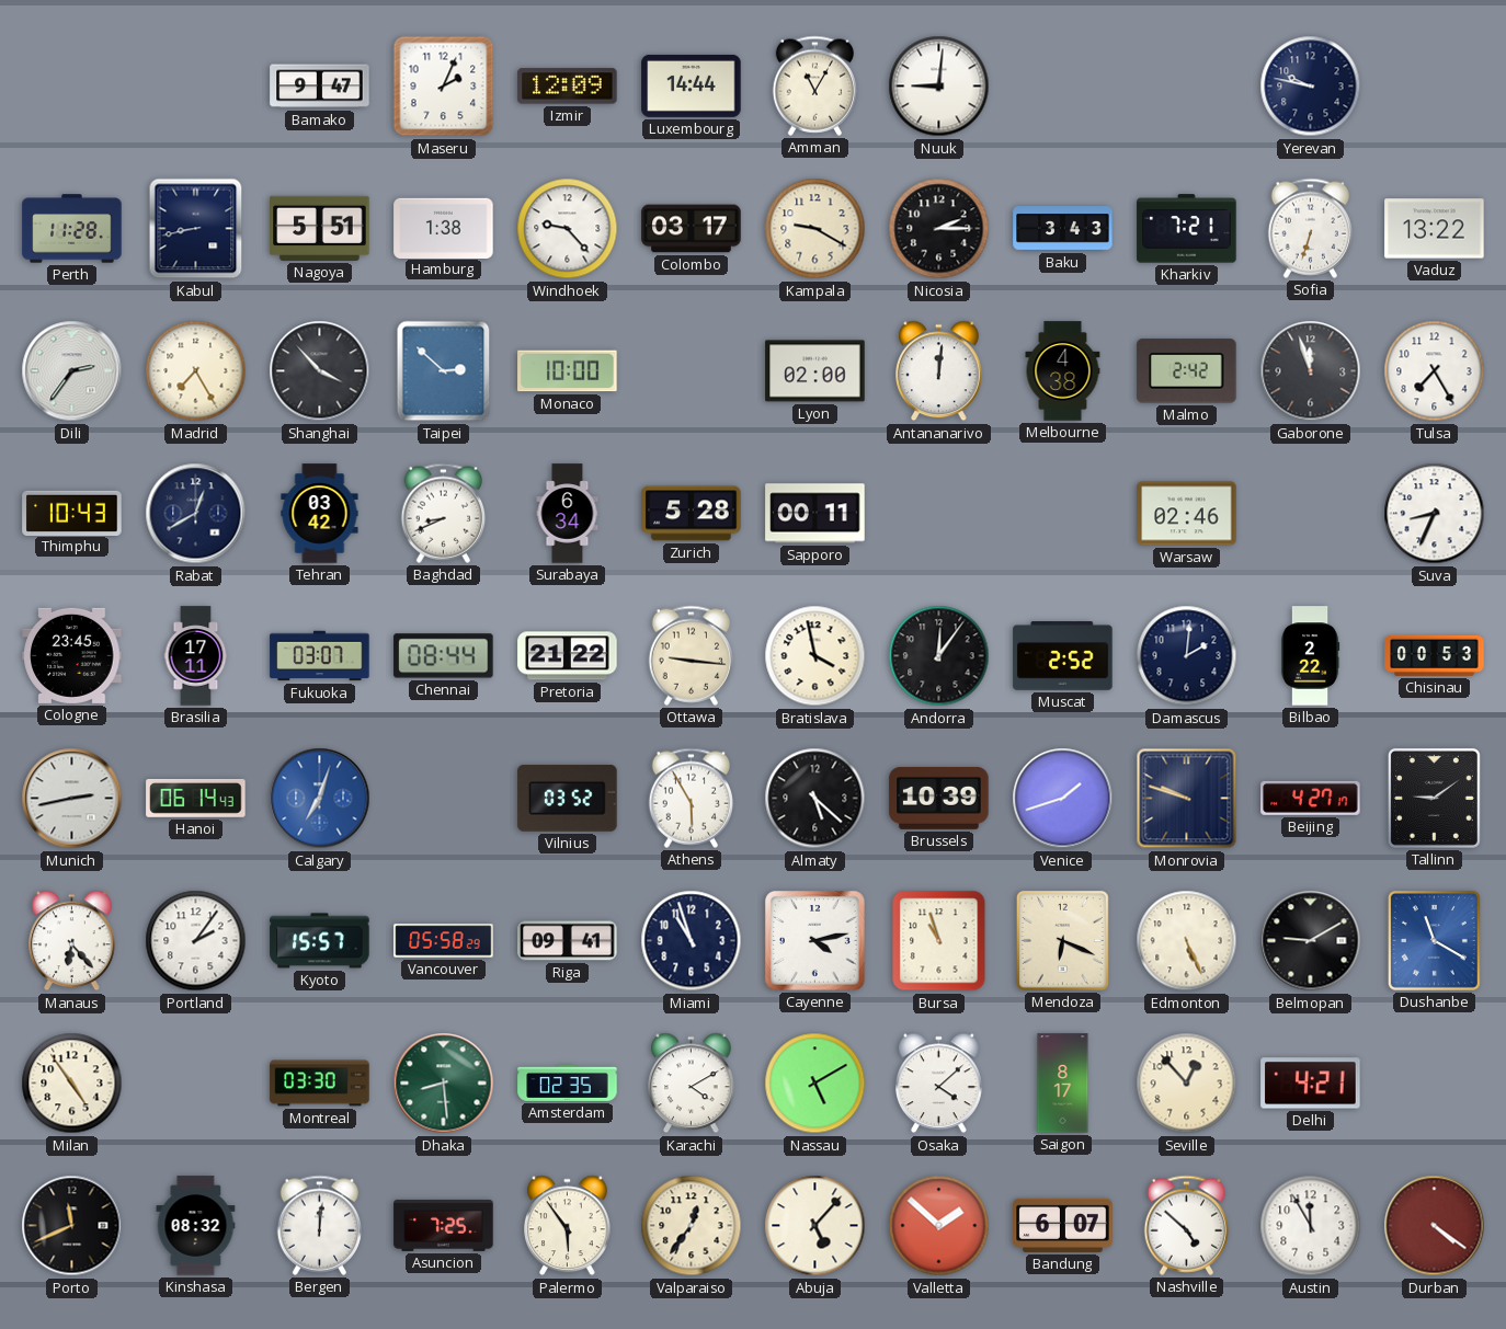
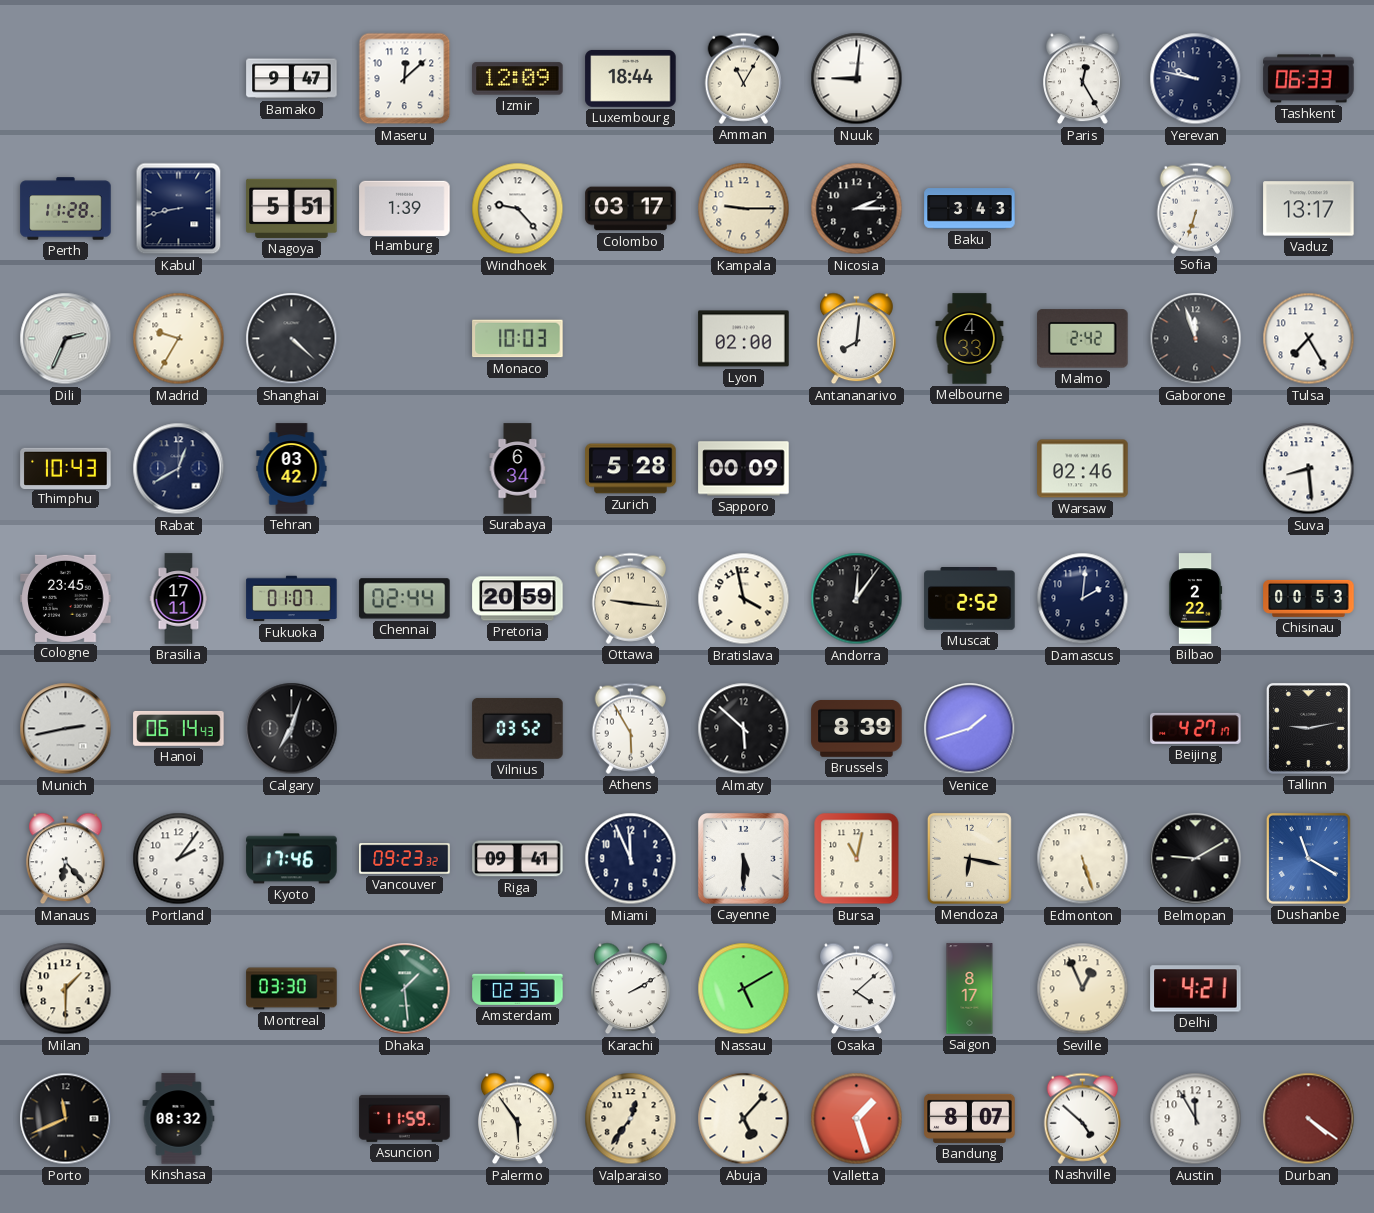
Maseru: 2:04 -> 12:08 (405, 79)
Luxembourg: 14:44 -> 18:44 (631, 78)
Paris: none -> 12:25 (1083, 79)
Tashkent: none -> 06:33 (1309, 79)
Hamburg: 1:38 -> 1:39 (405, 208)
Kampala: 9:20 -> 9:15 (744, 209)
Kharkiv: 7:21 -> none (1187, 229)
Vaduz: 13:22 -> 13:17 (1309, 209)
Dili: 2:36 -> 2:34 (66, 339)
Madrid: 7:25 -> 9:35 (179, 339)
Shanghai: 3:53 -> 4:22 (292, 339)
Taipei: 2:52 -> none (444, 371)
Monaco: 10:00 -> 10:03 (518, 339)
Antananarivo: 12:01 -> 8:01 (857, 339)
Melbourne: 4:38 -> 4:33 (970, 339)
Baghdad: 8:41 -> none (444, 513)
Sapporo: 00:11 -> 00:09 (744, 469)
Suva: 8:34 -> 8:29 (1309, 469)
Fukuoka: 03:07 -> 01:07 (292, 599)
Chennai: 08:44 -> 02:44 (405, 599)
Pretoria: 21:22 -> 20:59 (518, 599)
Calgary dial: blue -> black (292, 729)
Almaty: 5:22 -> 5:52 (744, 729)
Brussels: 10:39 -> 8:39 (857, 729)
Monrovia: 9:48 -> none (1187, 799)
Tallinn: 9:09 -> 9:13 (1308, 728)
Kyoto: 15:57 -> 17:46 (292, 859)
Vancouver: 05:58 -> 09:23 (405, 859)
Miami: 10:57 -> 11:56 (631, 859)
Cayenne: 4:13 -> 5:30 (744, 859)
Bursa: 10:57 -> 11:02 (857, 859)
Mendoza: 6:19 -> 6:17 (969, 858)
Edmonton: 5:26 -> 5:27 (1083, 859)
Milan: 4:54 -> 1:30 (66, 989)
Dhaka: 8:29 -> 1:29 (405, 989)
Karachi: 4:10 -> 2:10 (631, 989)
Seville: 12:53 -> 12:56 (1083, 989)
Bergen: 12:01 -> none (320, 1225)
Asuncion: 7:25 -> 11:59 (405, 1118)
Valletta: 1:52 -> 1:27 (857, 1119)
Bandung: 6:07 -> 8:07 (970, 1118)
